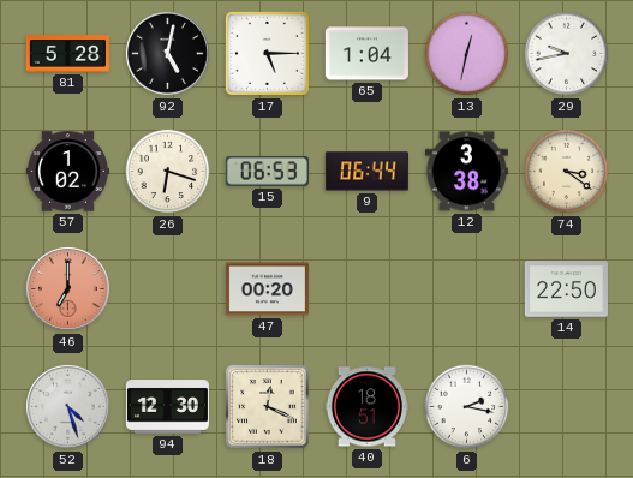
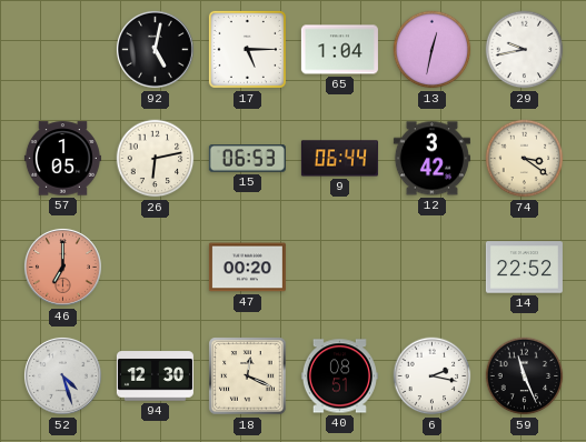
81: 5:28 -> none (67, 54)
57: 1:02 -> 1:05 (62, 159)
26: 6:18 -> 6:13 (156, 159)
12: 3:38 -> 3:42 (431, 159)
14: 22:50 -> 22:52 (524, 268)
40: 18:51 -> 08:51 (339, 376)
59: none -> 11:26 (525, 376)
